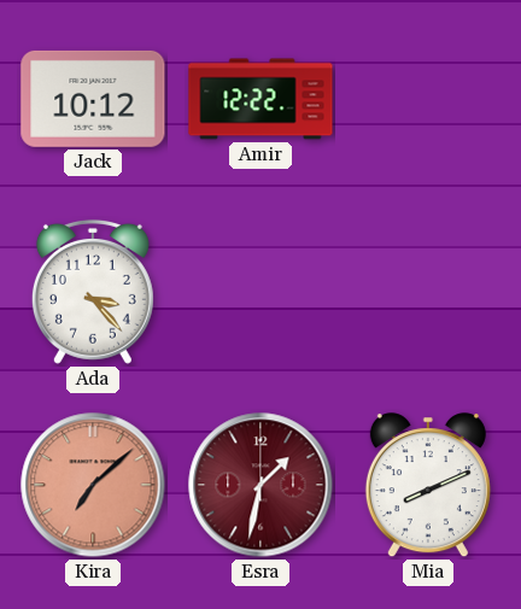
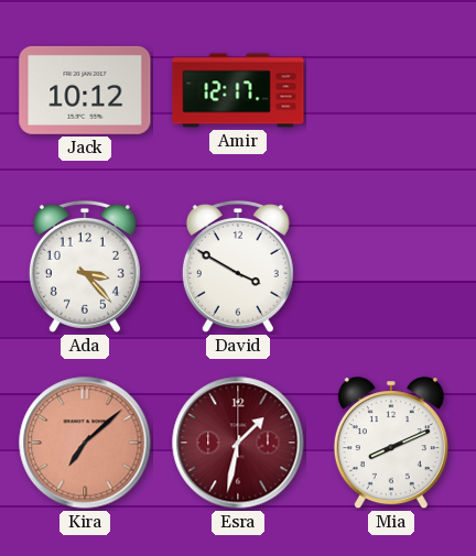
Amir: 12:22 -> 12:17 (238, 90)
David: none -> 3:50 (238, 266)
